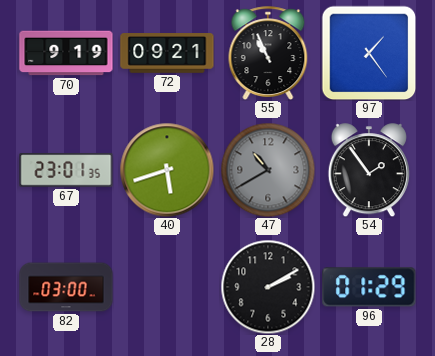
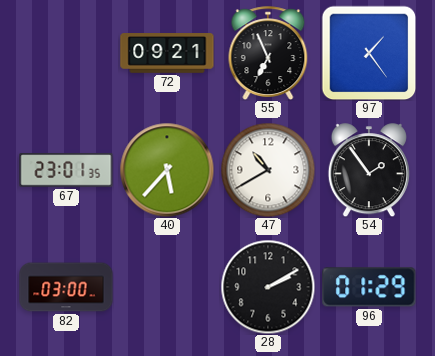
70: 9:19 -> none (66, 53)
55: 10:56 -> 6:56 (268, 53)
40: 5:42 -> 5:37 (167, 170)
47 dial: grey -> white (268, 170)
